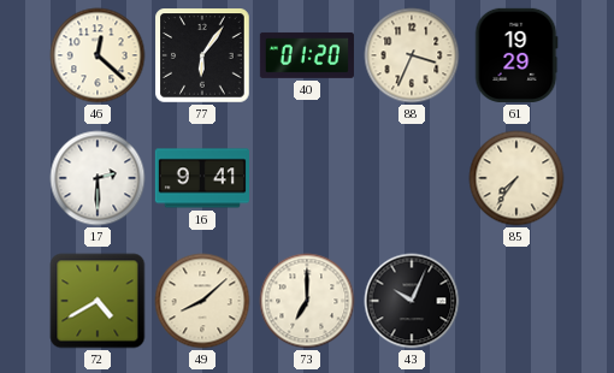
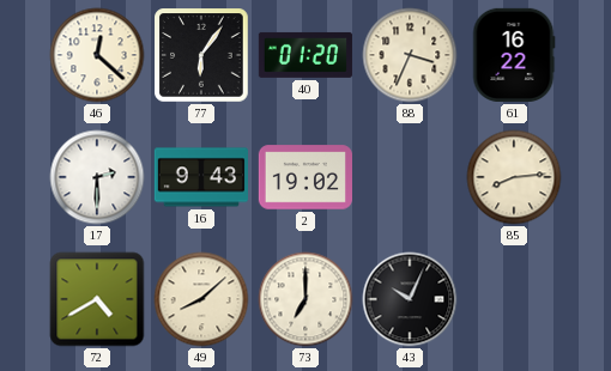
61: 19:29 -> 16:22 (514, 55)
16: 9:41 -> 9:43 (200, 177)
2: none -> 19:02 (304, 177)
85: 7:36 -> 8:14 (514, 177)
